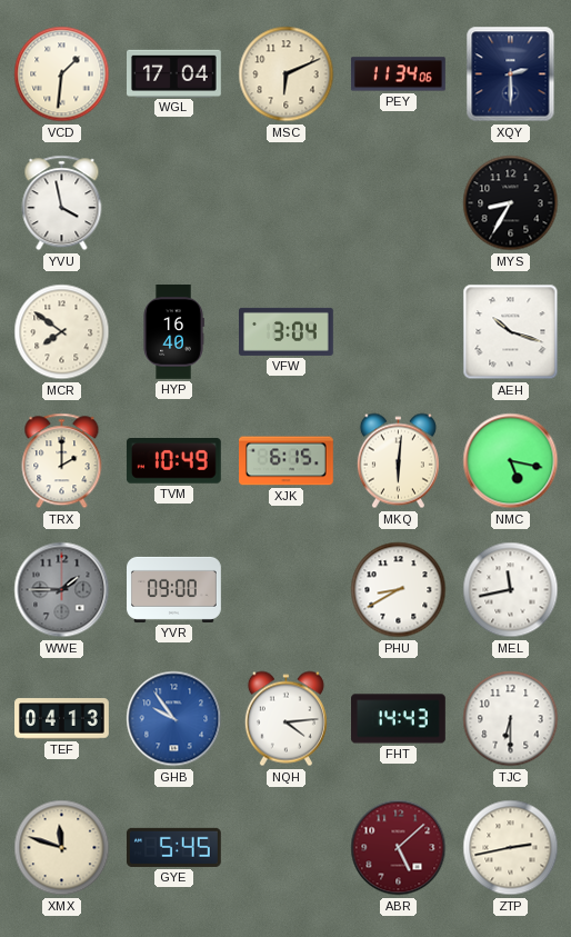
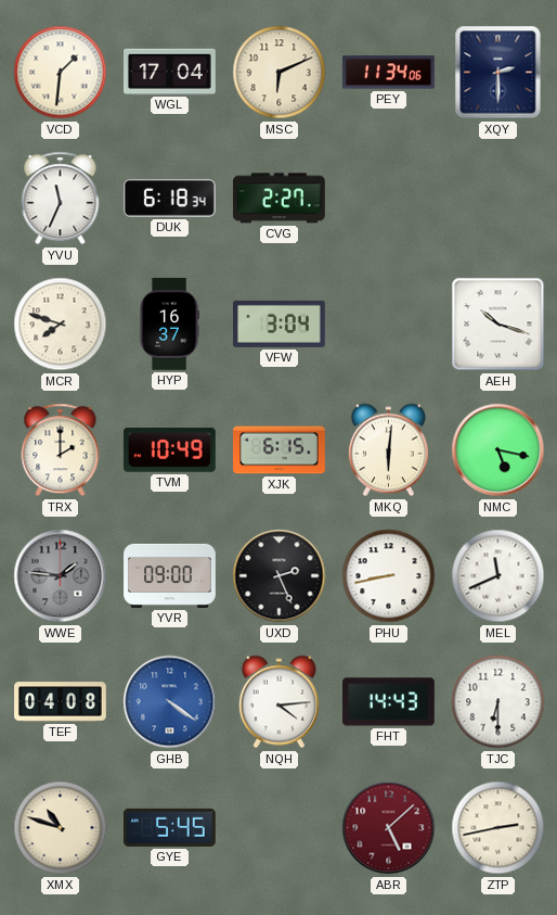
YVU: 3:58 -> 11:34 (61, 199)
DUK: none -> 6:18 (169, 198)
CVG: none -> 2:27 (278, 199)
MYS: 8:35 -> none (511, 203)
MCR: 7:51 -> 7:48 (61, 325)
HYP: 16:40 -> 16:37 (169, 325)
WWE: 1:45 -> 1:46 (61, 576)
UXD: none -> 2:26 (280, 576)
PHU: 8:40 -> 8:43 (389, 576)
MEL: 11:43 -> 11:41 (498, 576)
TEF: 04:13 -> 04:08 (61, 702)
GHB: 9:54 -> 4:21 (170, 702)
XMX: 11:48 -> 10:48 (61, 828)
